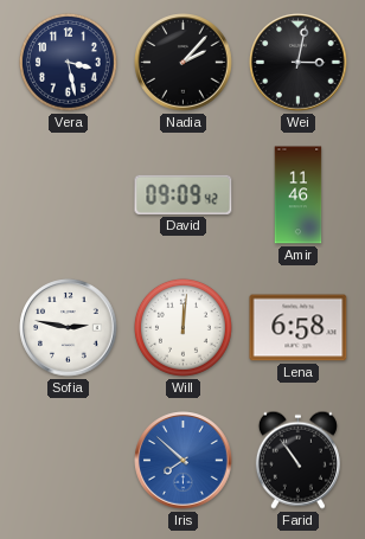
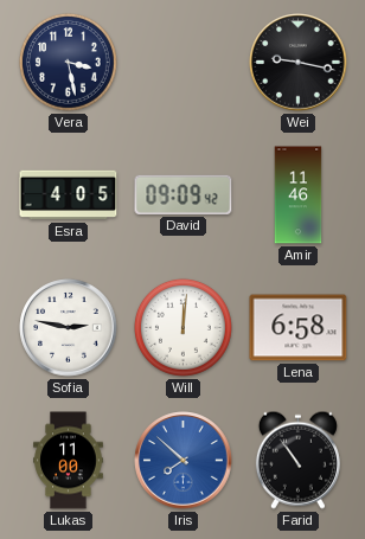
Nadia: 2:07 -> none (184, 63)
Wei: 3:02 -> 9:17 (299, 63)
Esra: none -> 4:05 (69, 195)
Lukas: none -> 11:00 (69, 461)
